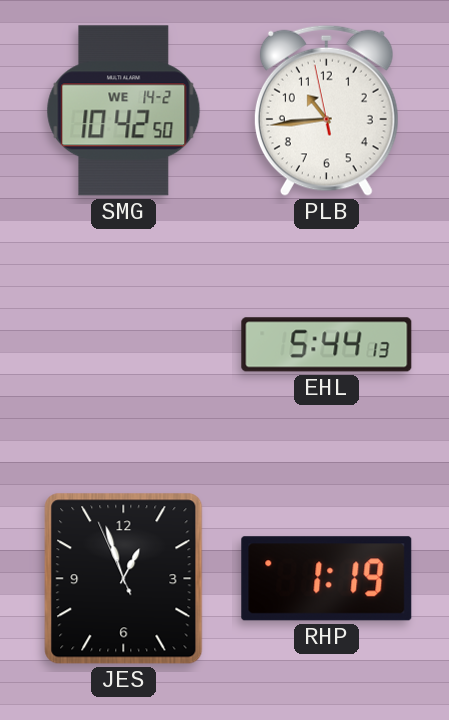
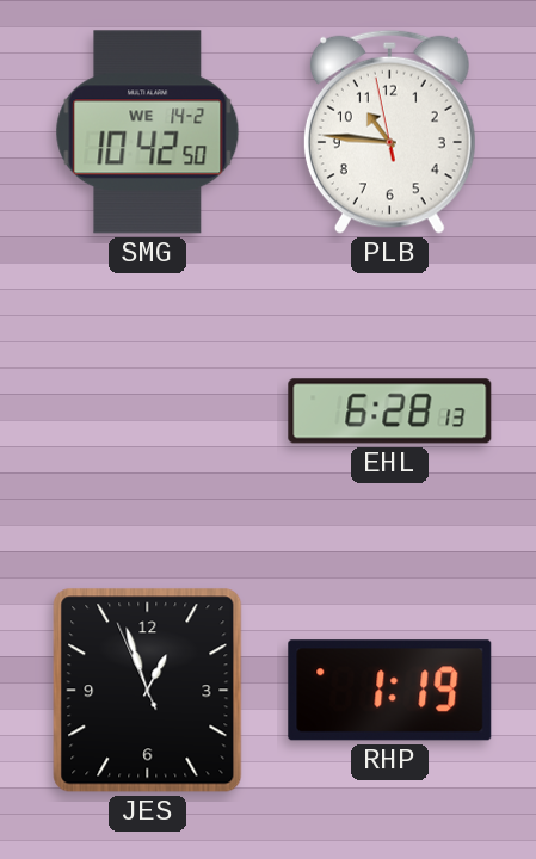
PLB: 10:43 -> 10:45 (389, 131)
EHL: 5:44 -> 6:28 (390, 412)
